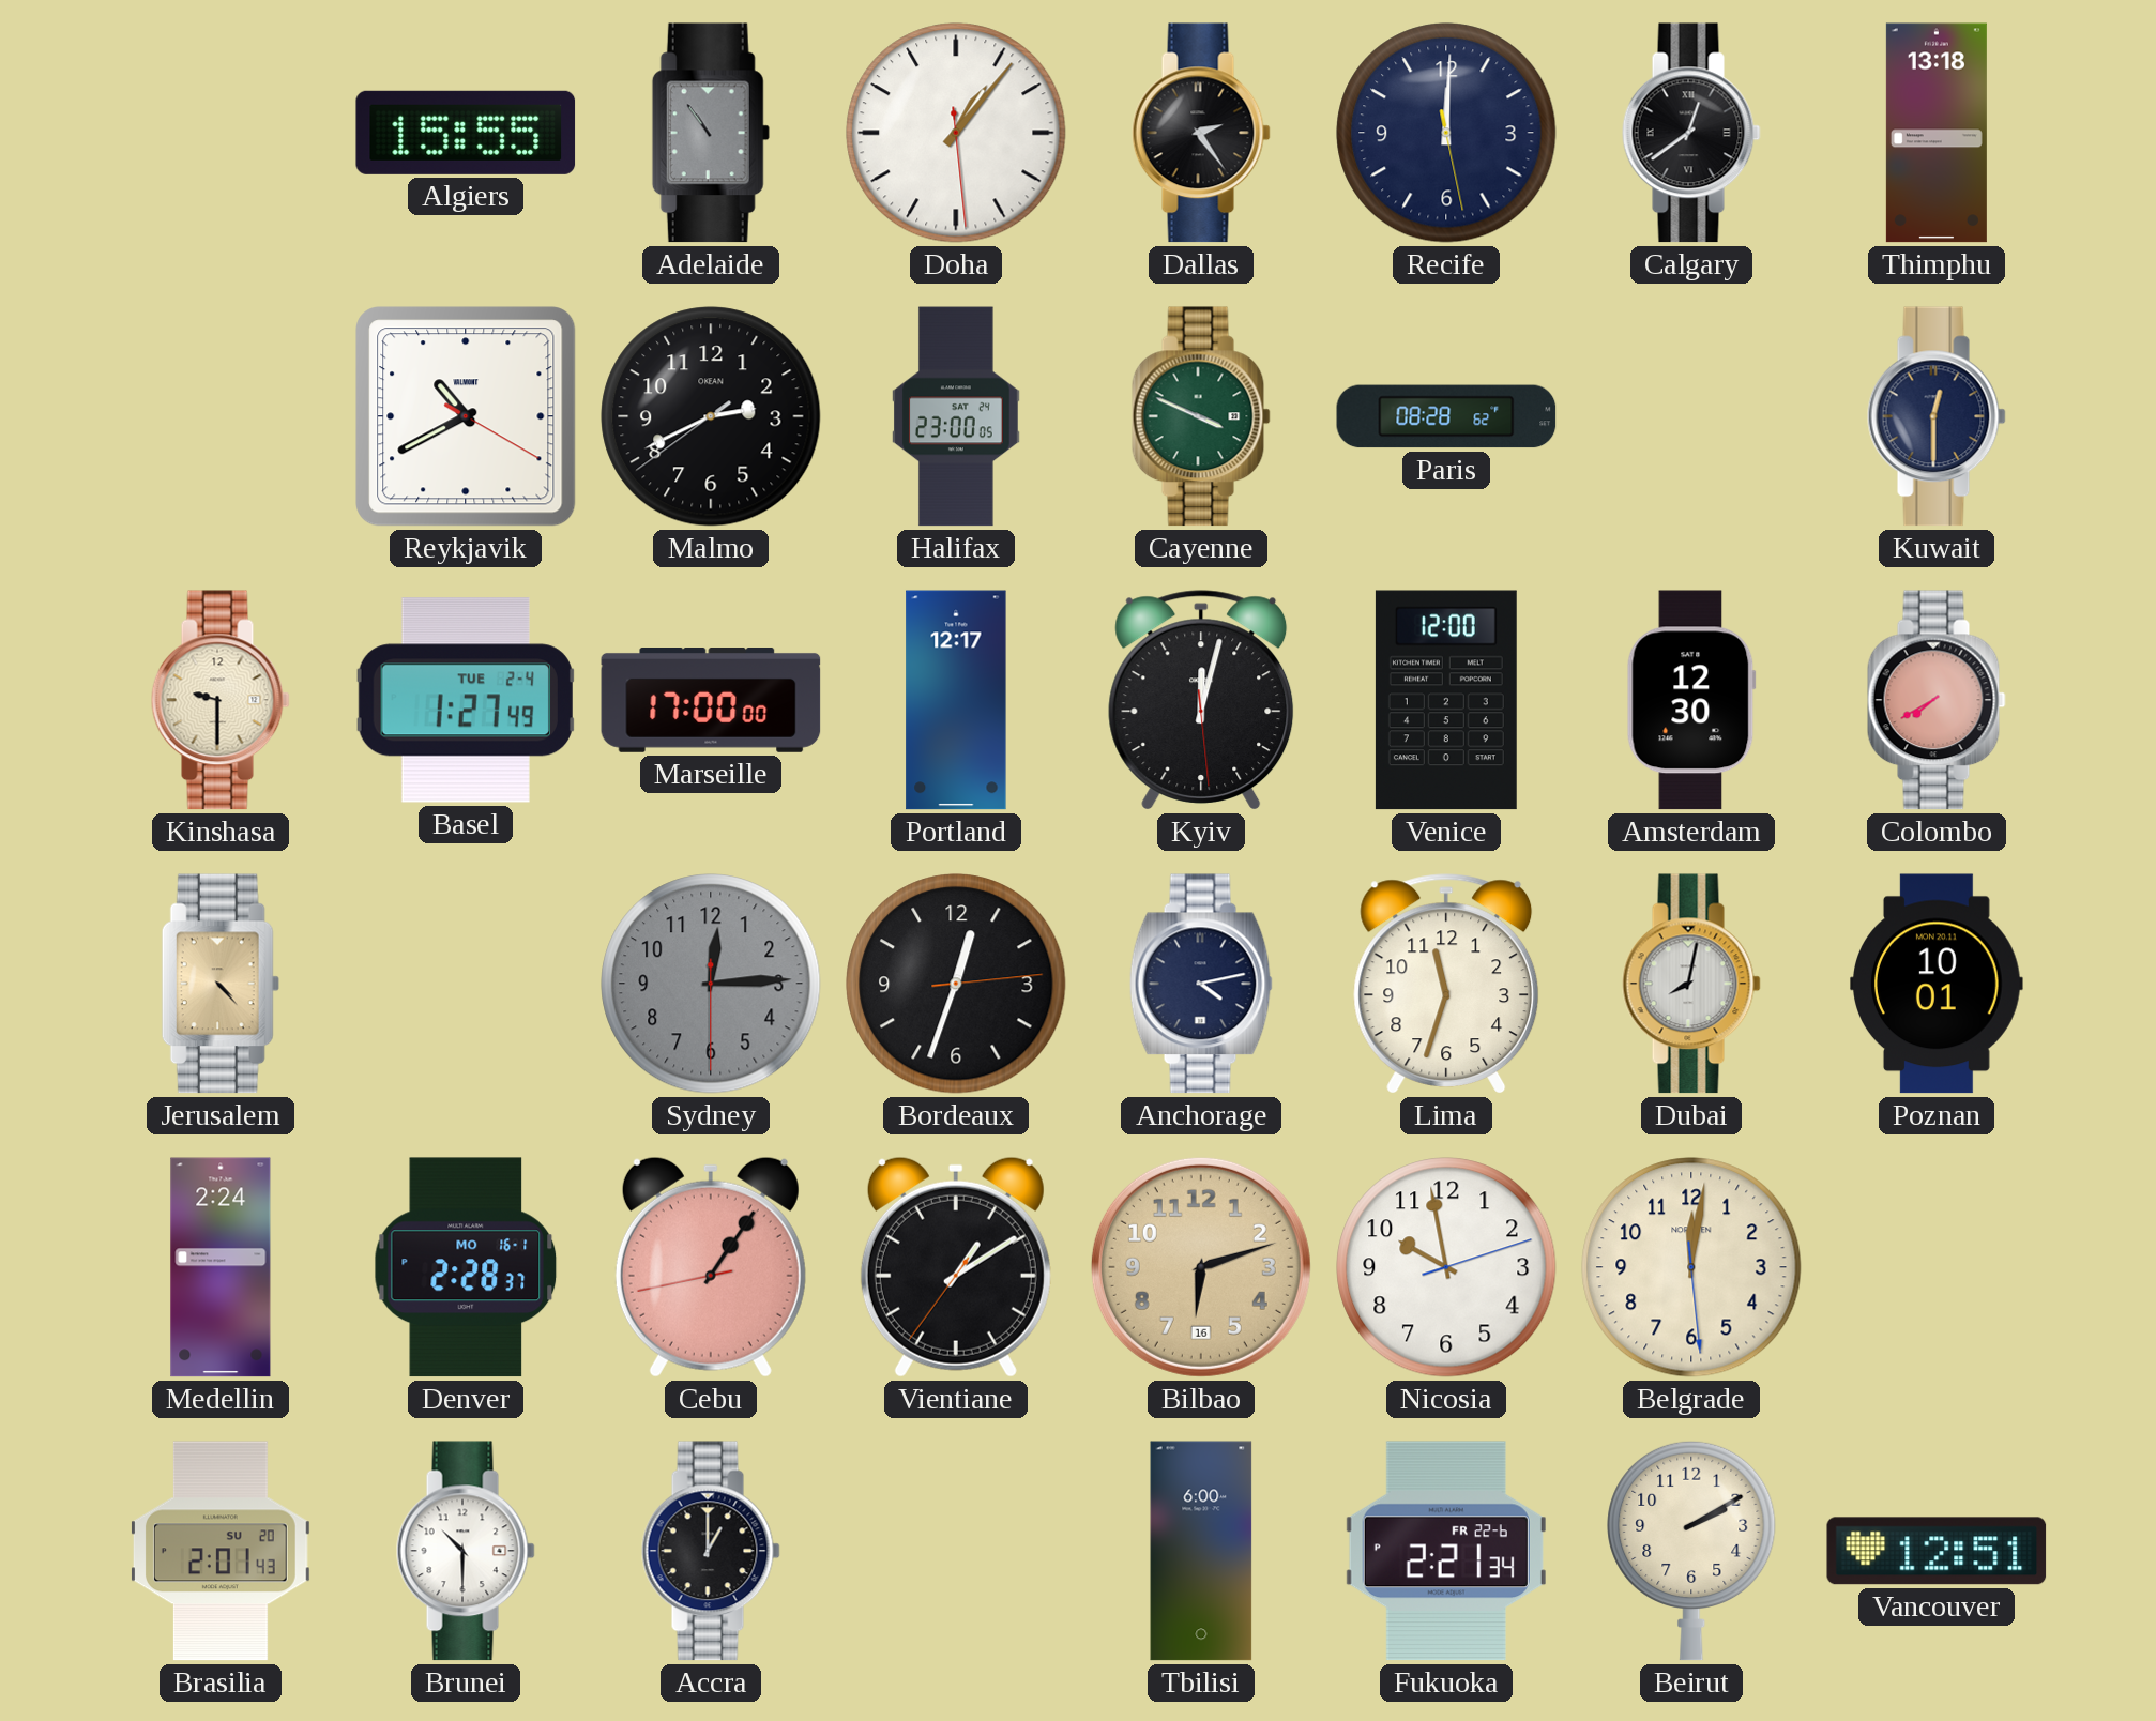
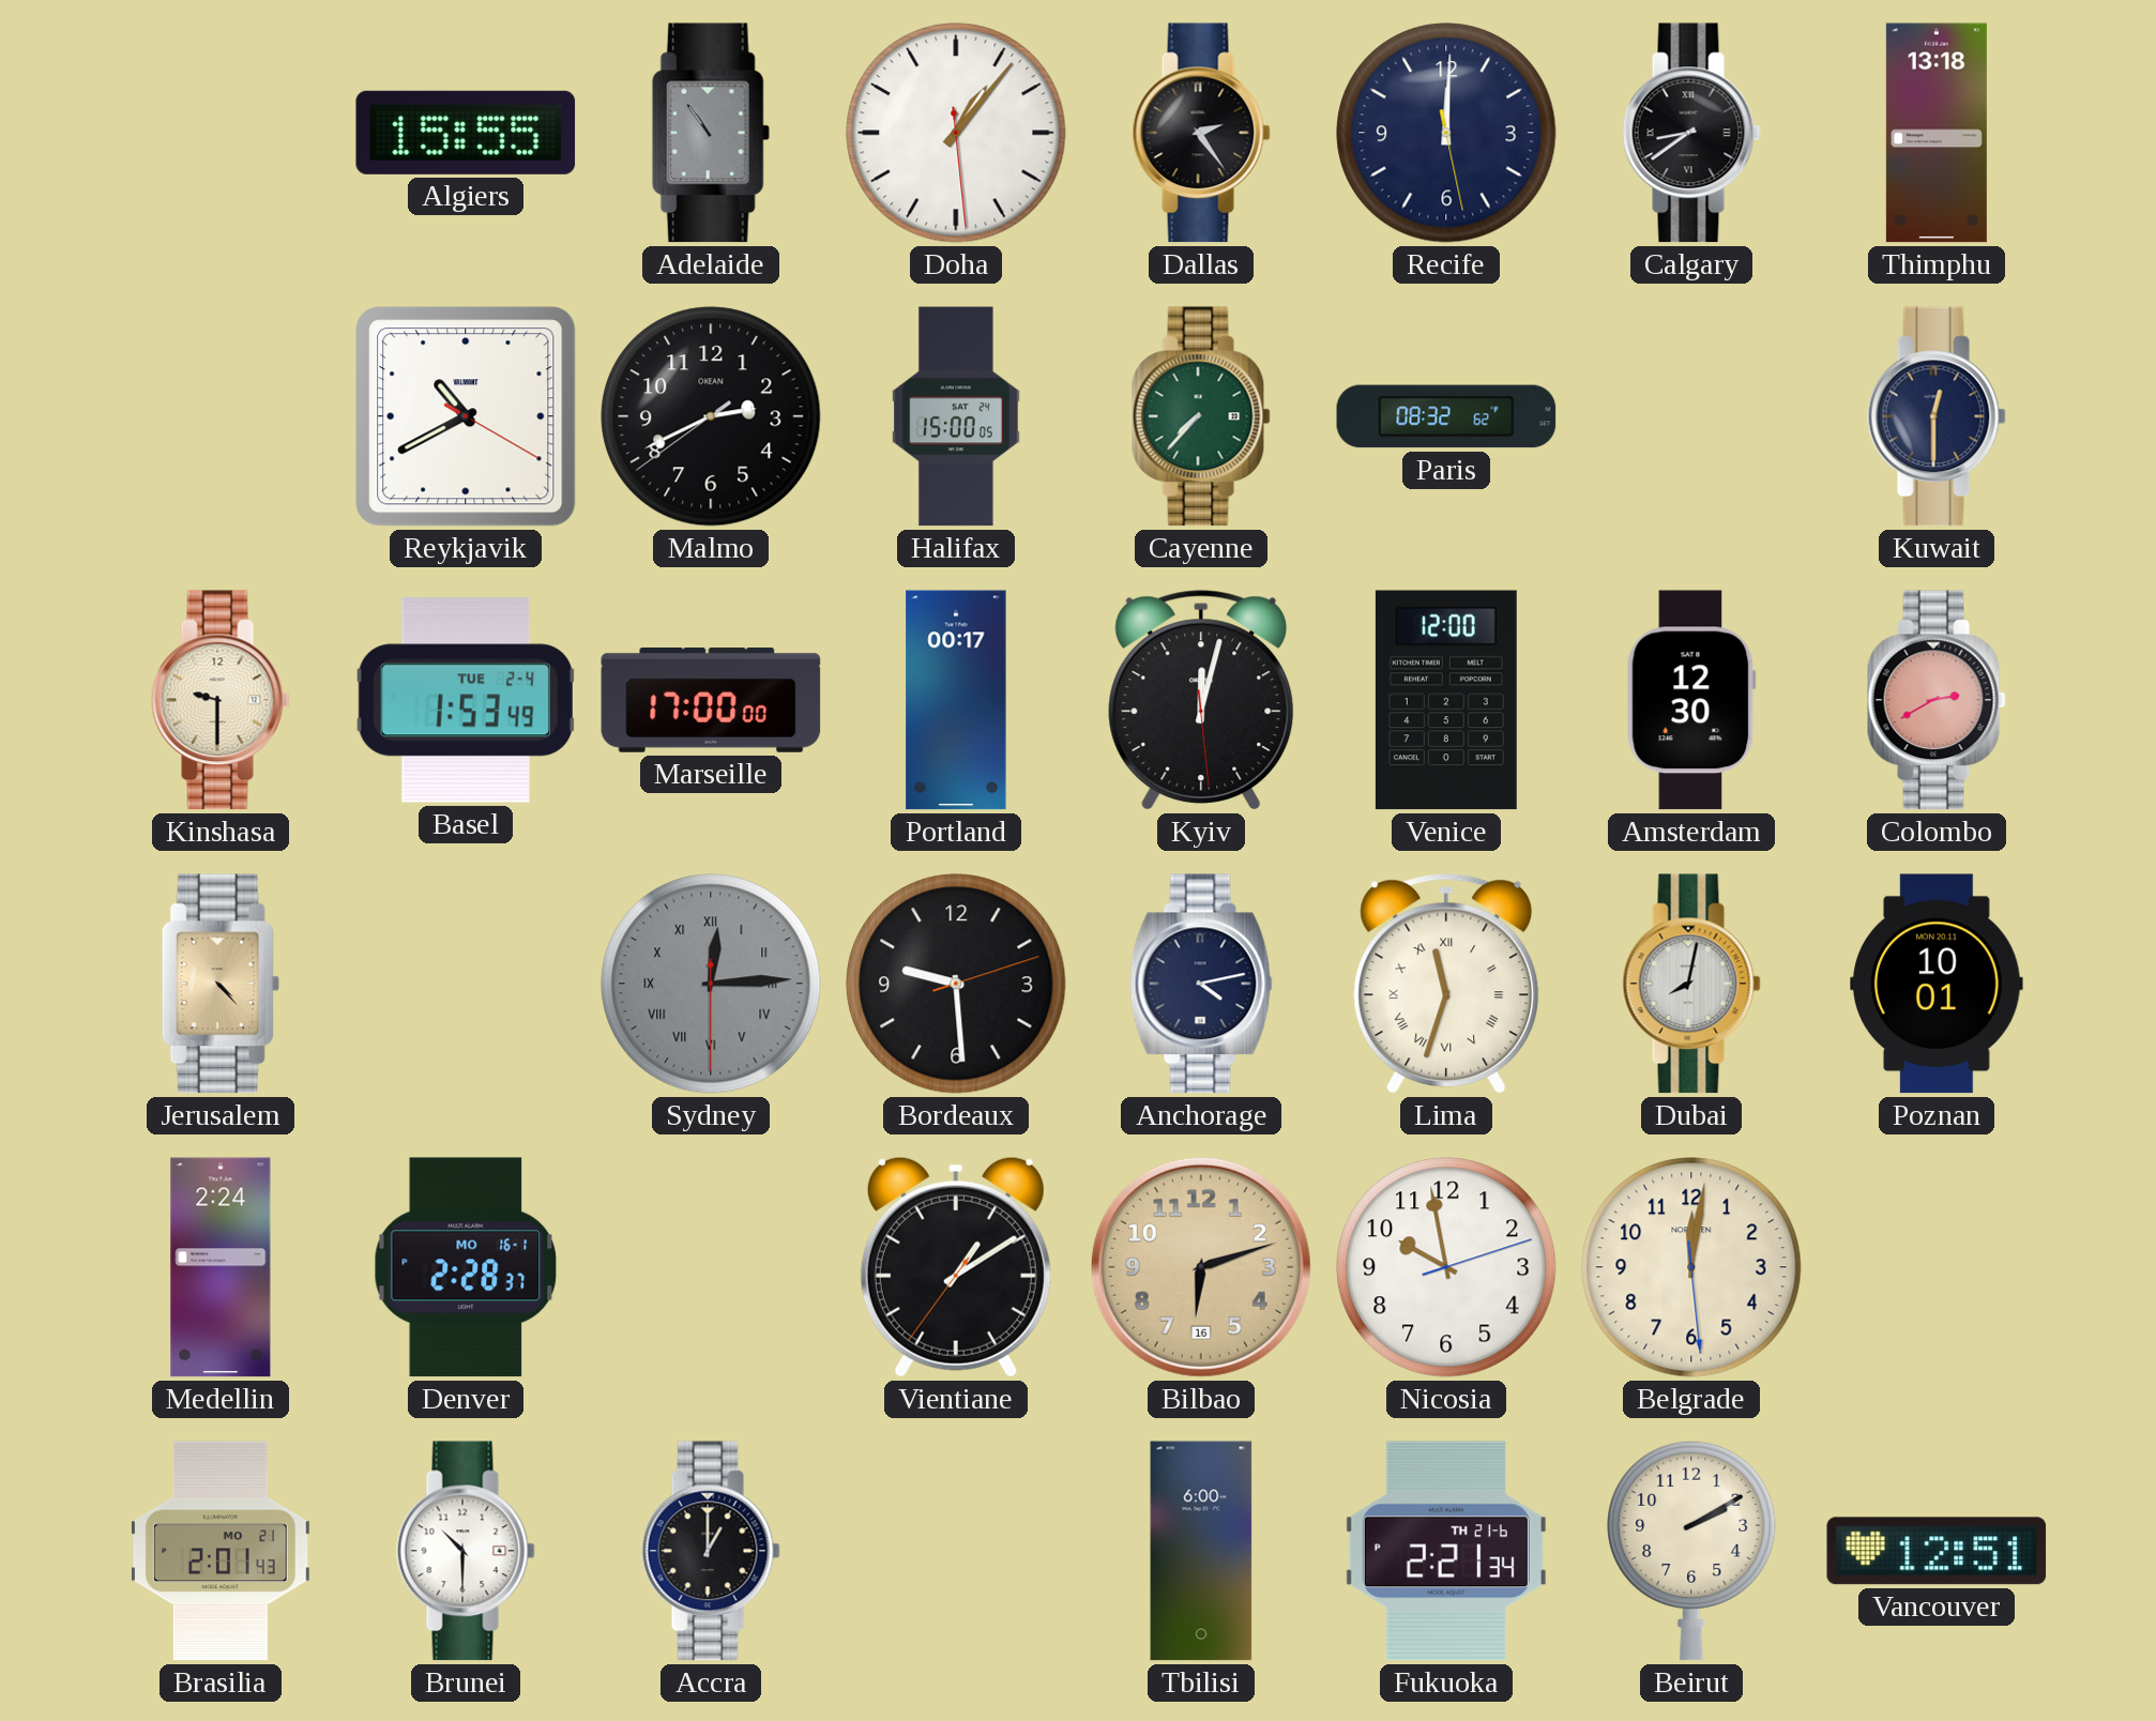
Calgary: 12:39 -> 8:39 (1691, 133)
Halifax: 23:00 -> 15:00 (957, 416)
Cayenne: 3:49 -> 7:37 (1201, 416)
Paris: 08:28 -> 08:32 (1446, 416)
Basel: 1:27 -> 1:53 (466, 700)
Portland: 12:17 -> 00:17 (956, 700)
Colombo: 7:40 -> 2:40 (1937, 700)
Sydney numerals: Arabic -> Roman (711, 984)
Bordeaux: 12:33 -> 9:29 (956, 984)
Lima numerals: Arabic -> Roman (1446, 984)
Cebu: 1:05 -> none (711, 1267)
Brasilia date: SU 20 -> MO 21 (221, 1551)
Fukuoka date: FR 22-6 -> TH 21-6 (1446, 1551)
